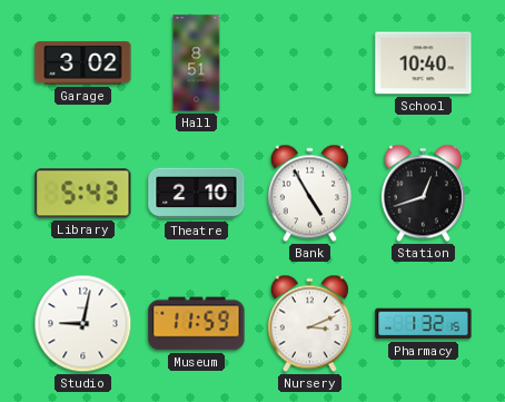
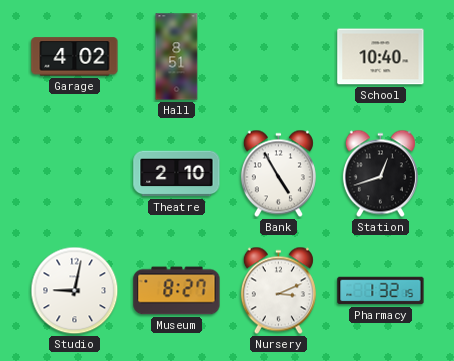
Garage: 3:02 -> 4:02 (75, 57)
Library: 5:43 -> none (83, 194)
Museum: 11:59 -> 8:27 (177, 291)
